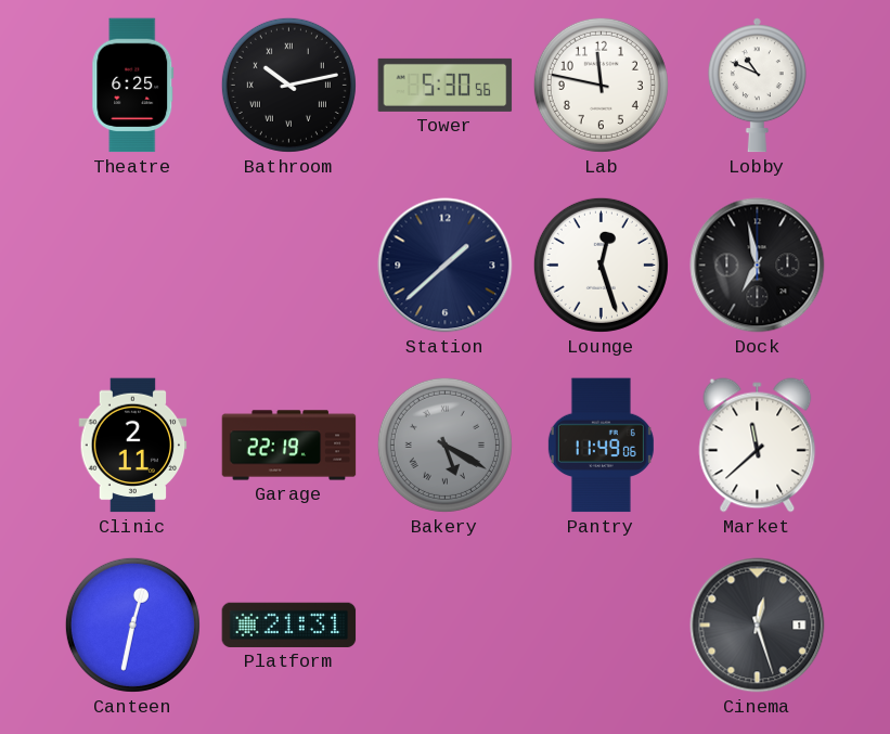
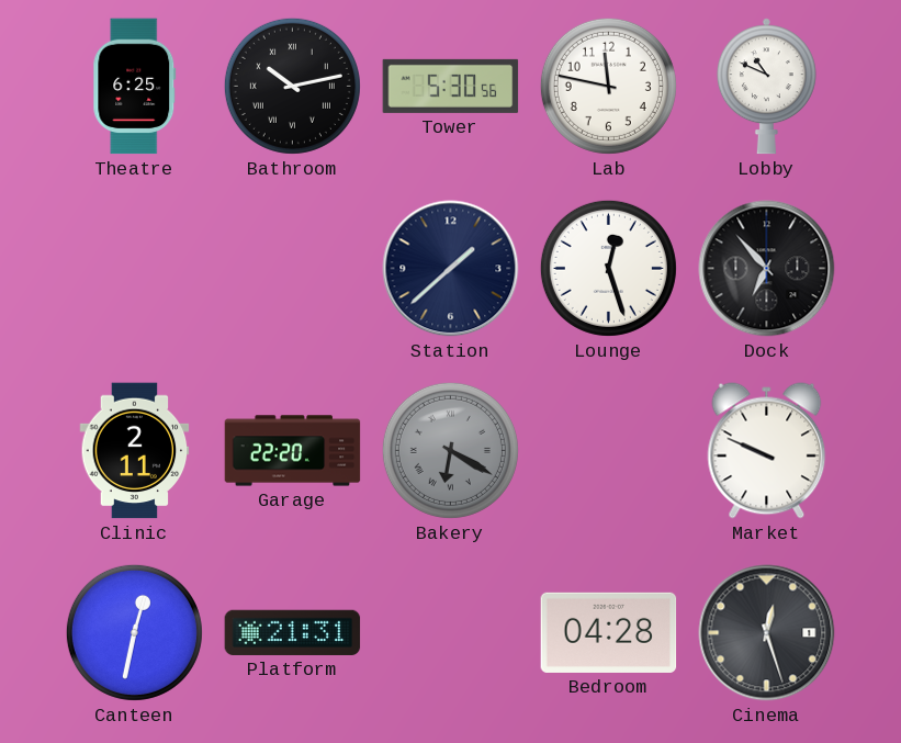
Dock: 6:58 -> 6:53 (767, 269)
Garage: 22:19 -> 22:20 (293, 451)
Bakery: 5:20 -> 6:20 (450, 450)
Pantry: 11:49 -> none (601, 446)
Market: 11:38 -> 9:49 (767, 451)
Bedroom: none -> 04:28 (609, 632)
